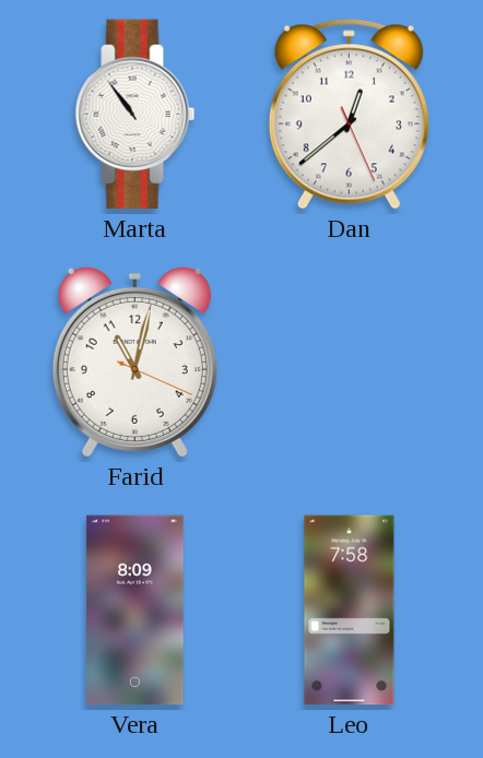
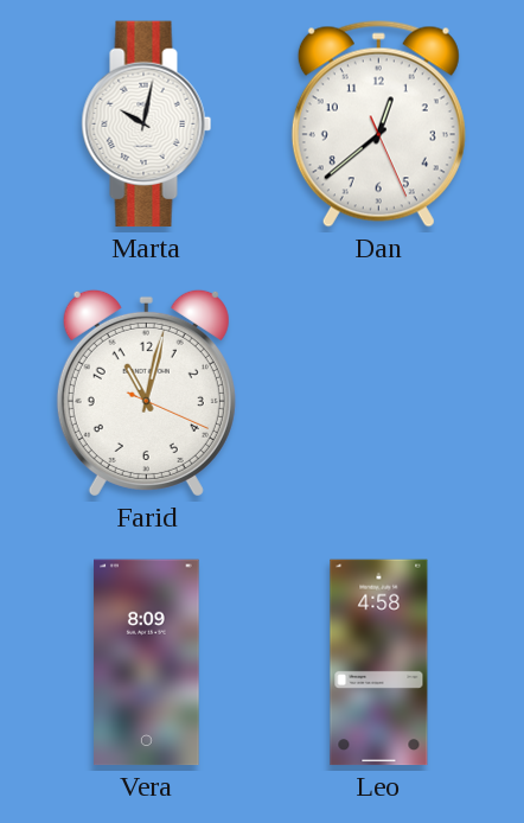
Marta: 10:54 -> 10:02 (147, 125)
Leo: 7:58 -> 4:58 (379, 663)
